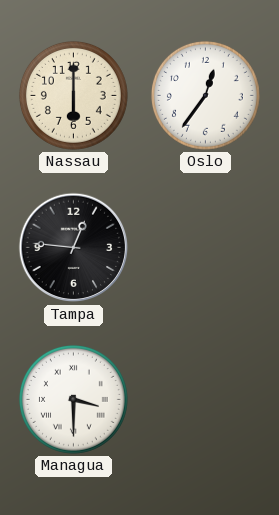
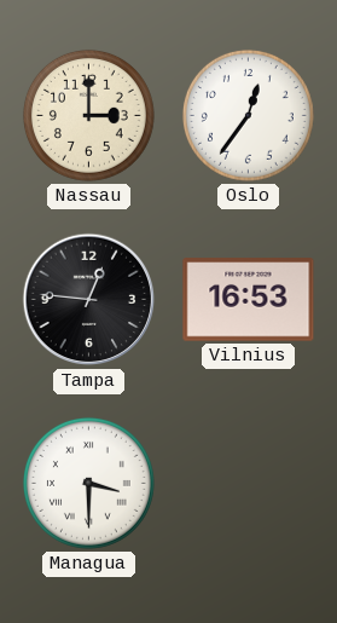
Nassau: 6:00 -> 3:00 (88, 115)
Vilnius: none -> 16:53 (249, 300)
